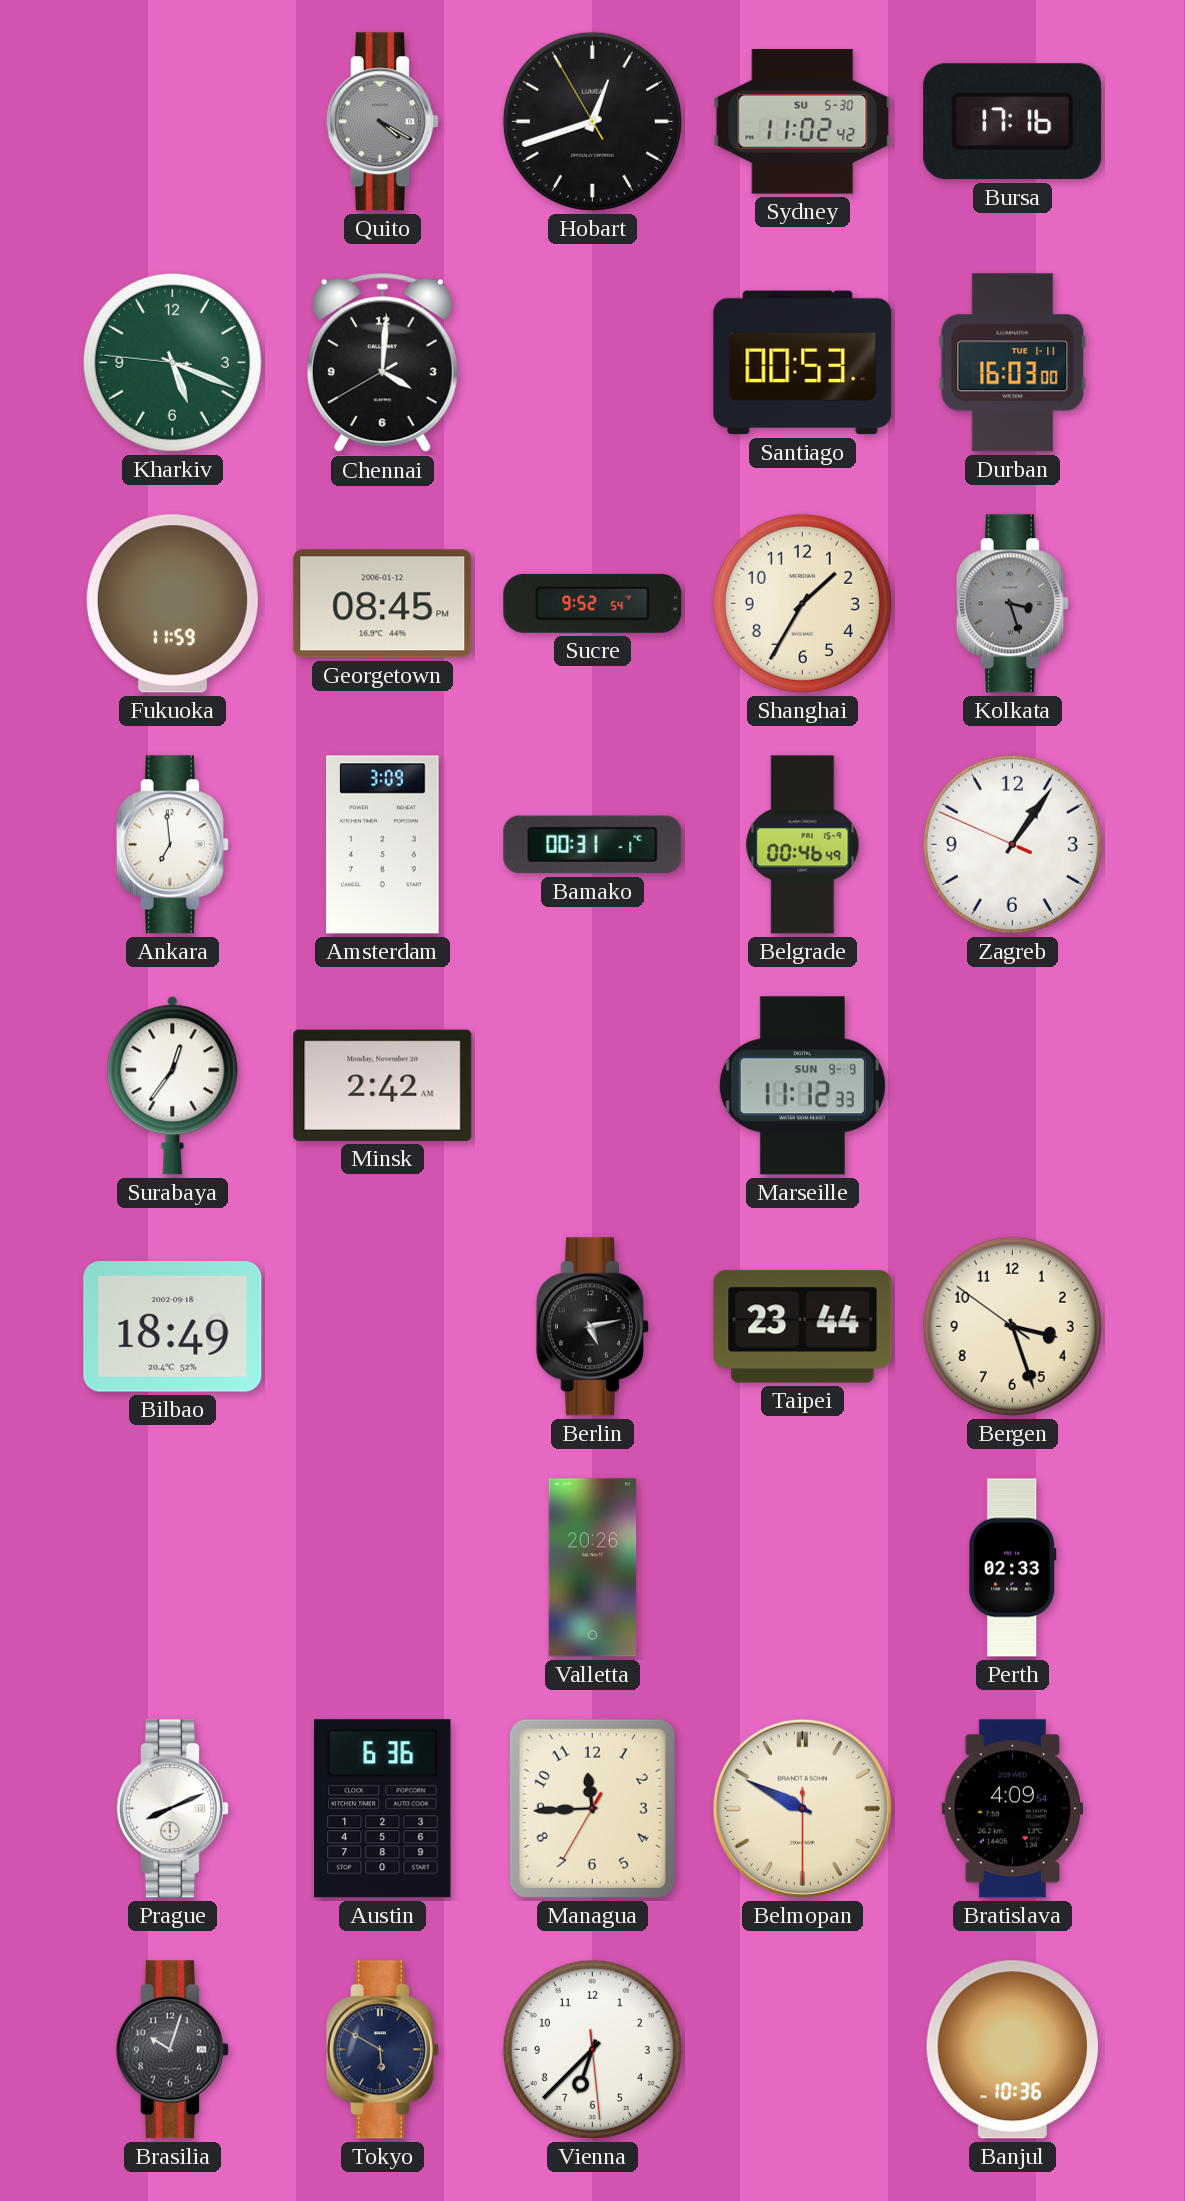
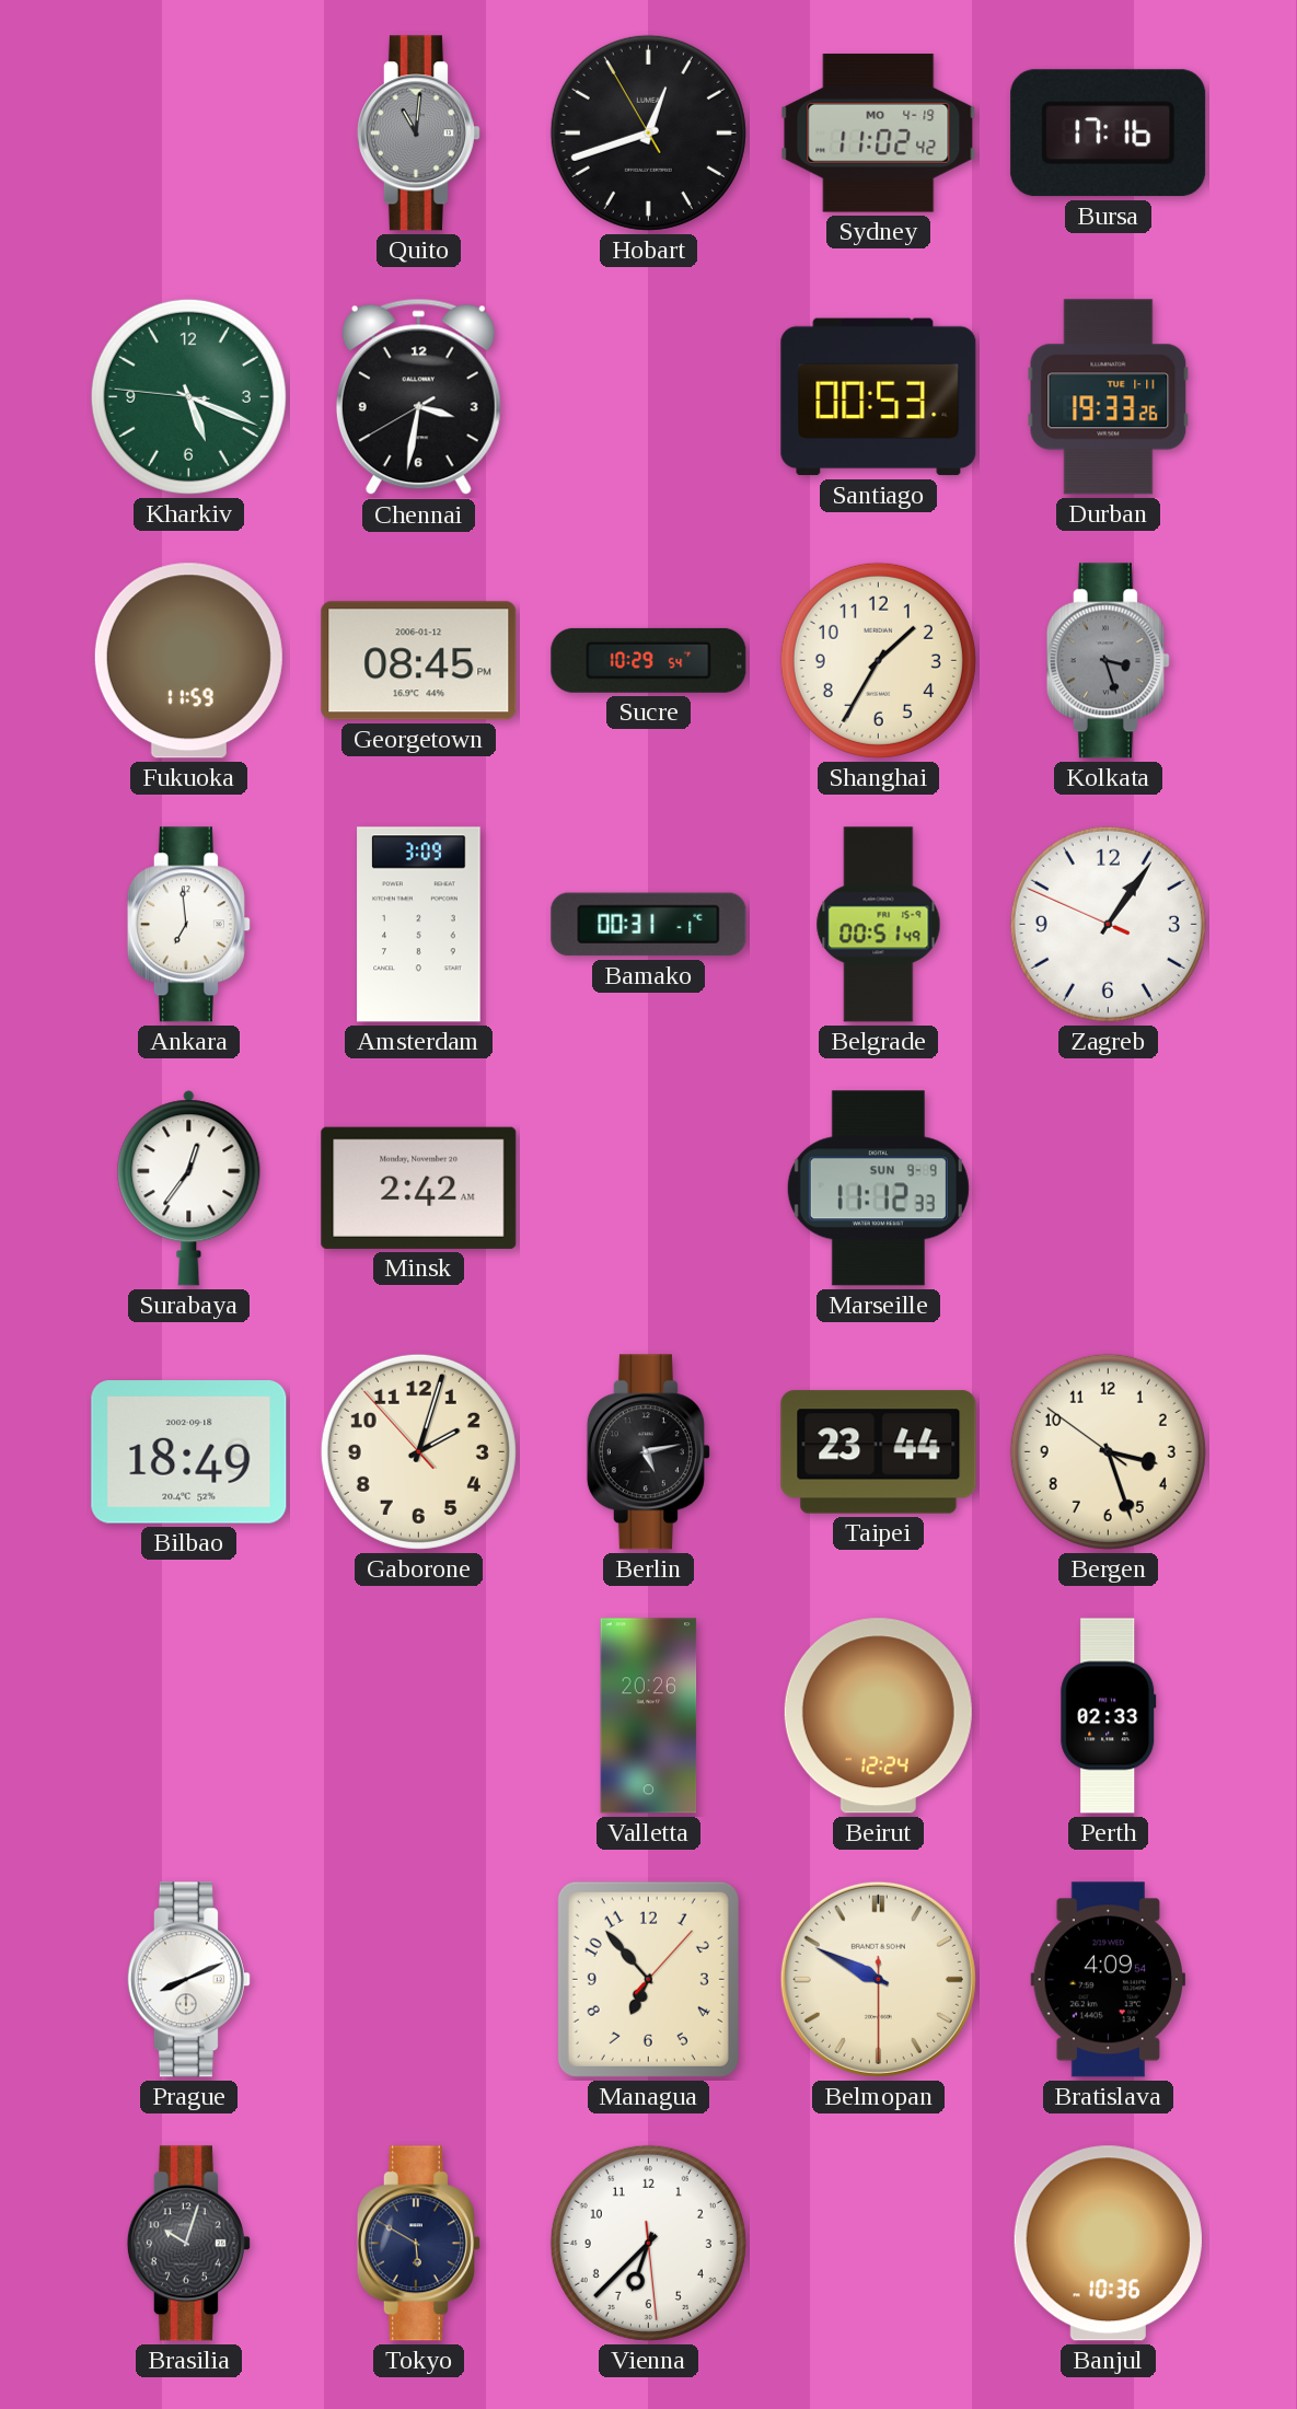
Quito: 4:20 -> 11:01 (418, 134)
Sydney date: SU 5-30 -> MO 4-19 (879, 134)
Chennai: 4:00 -> 3:31 (418, 397)
Durban: 16:03 -> 19:33 (1109, 397)
Sucre: 9:52 -> 10:29 (649, 660)
Belgrade: 00:46 -> 00:51 (879, 925)
Gaborone: none -> 2:02 (418, 1451)
Beirut: none -> 12:24 (878, 1716)
Austin: 6:36 -> none (383, 1809)
Managua: 11:44 -> 6:53 (648, 1979)
